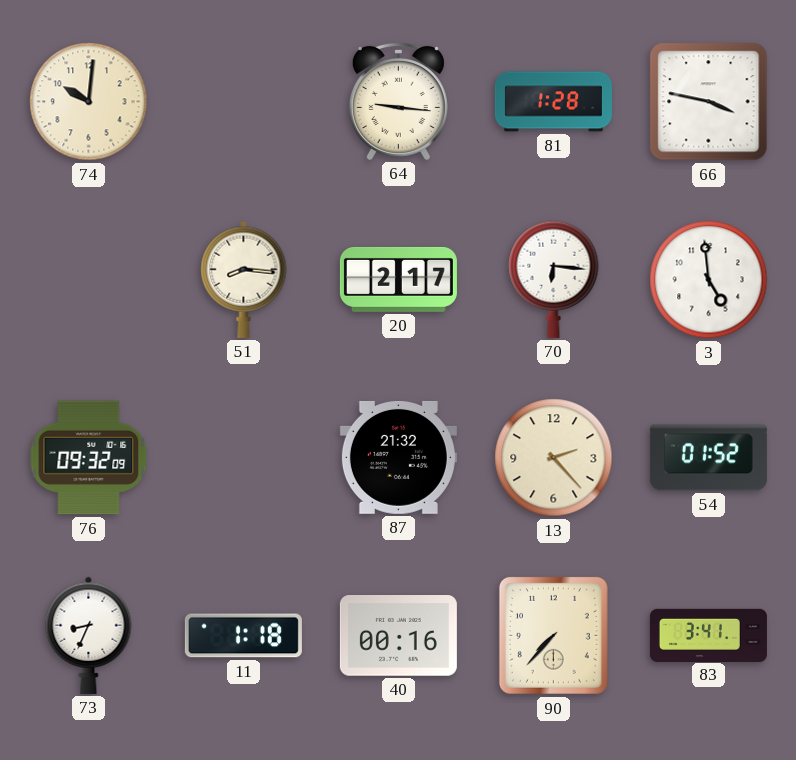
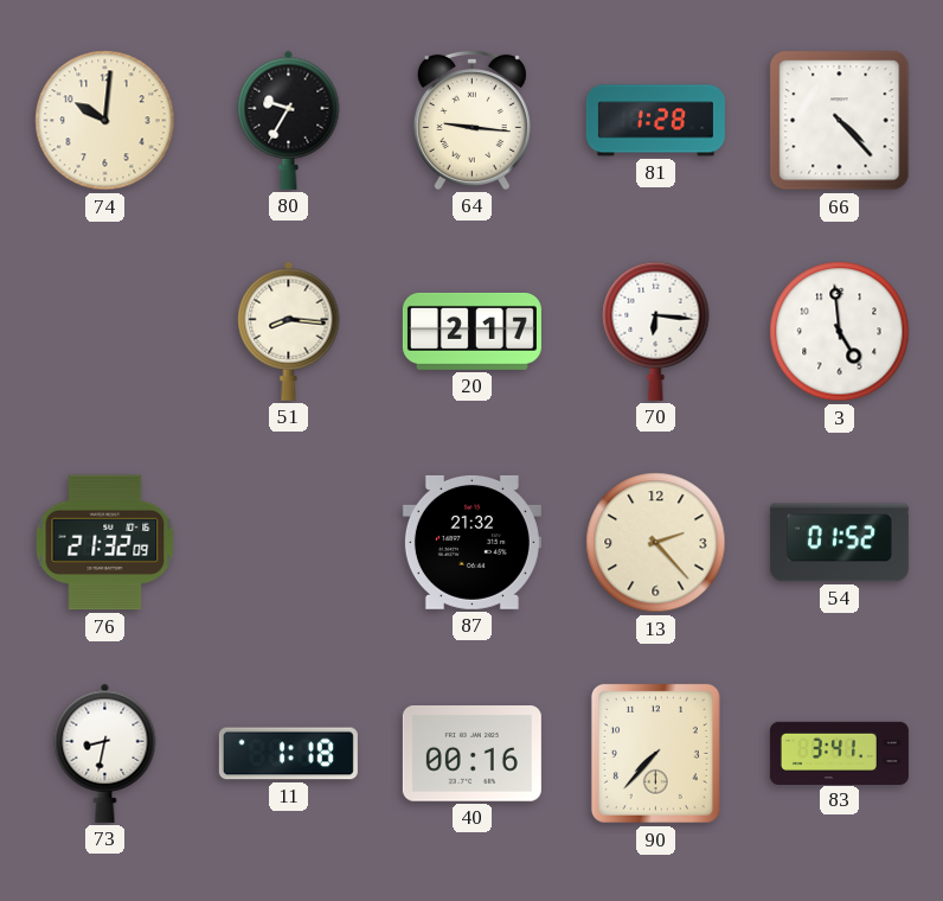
80: none -> 9:35 (289, 120)
66: 3:47 -> 4:23 (840, 121)
76: 09:32 -> 21:32 (105, 543)
73: 8:34 -> 8:32 (105, 753)
